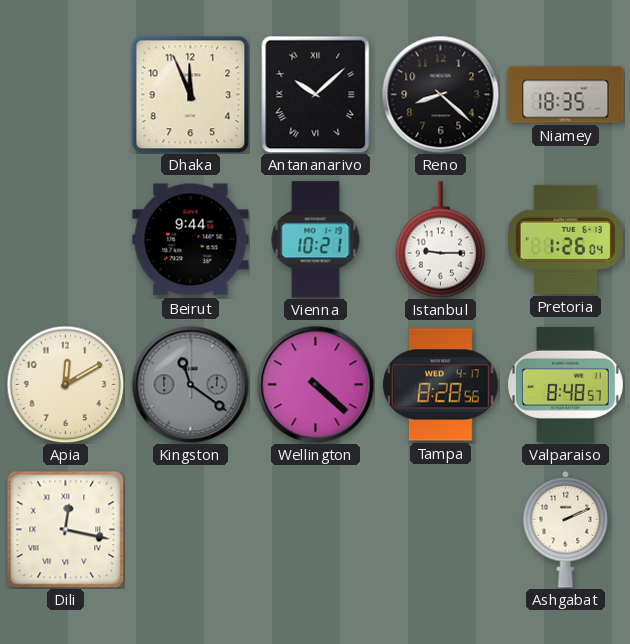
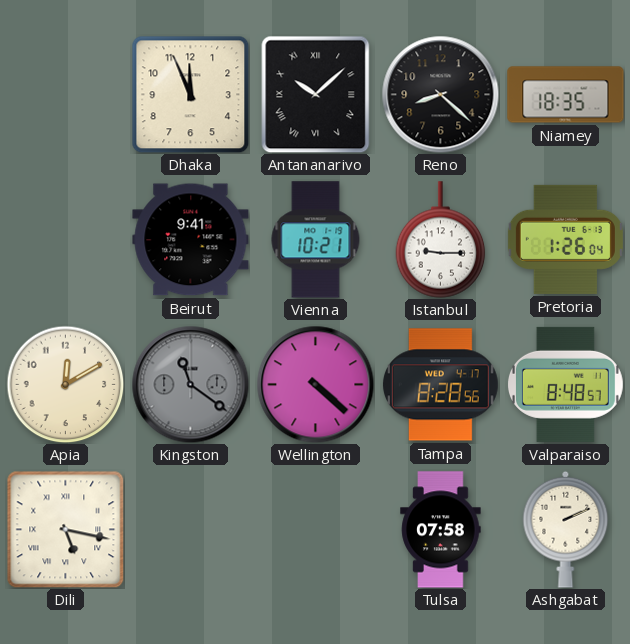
Beirut: 9:44 -> 9:41 (191, 240)
Dili: 12:17 -> 5:17 (65, 529)
Tulsa: none -> 07:58 (441, 530)
